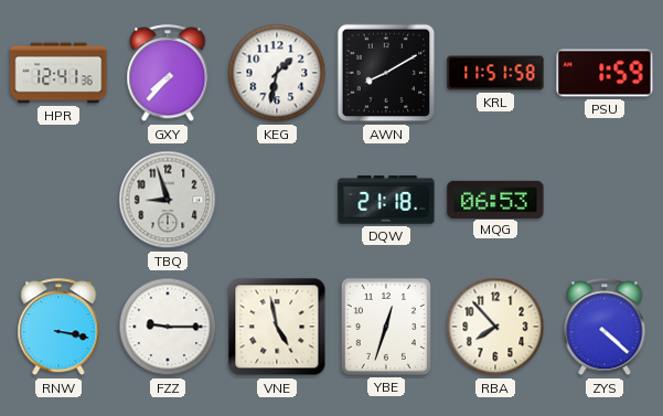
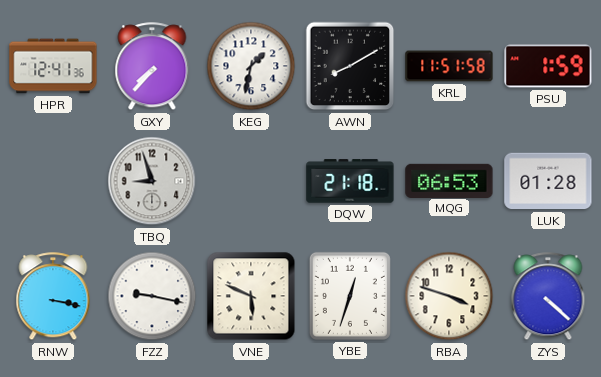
LUK: none -> 01:28 (548, 181)
FZZ: 9:15 -> 9:17 (152, 296)
VNE: 4:58 -> 5:49 (251, 296)
RBA: 7:53 -> 3:48 (449, 296)
